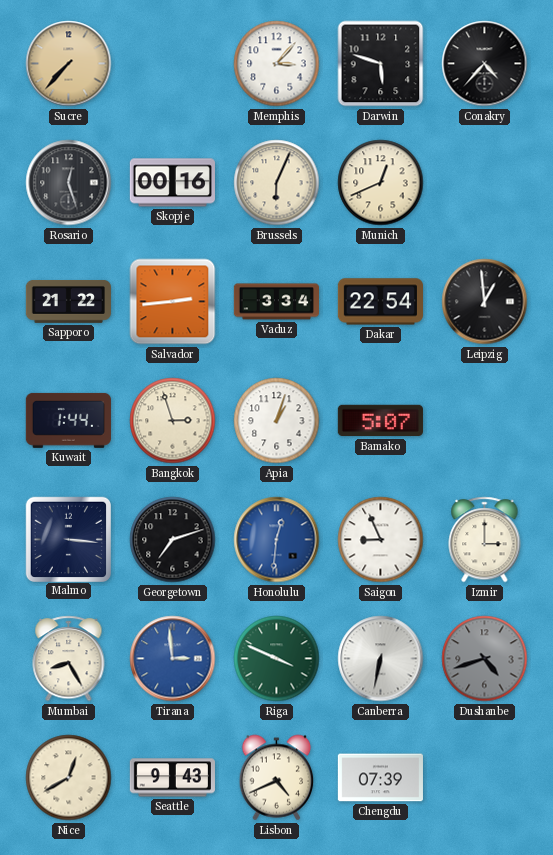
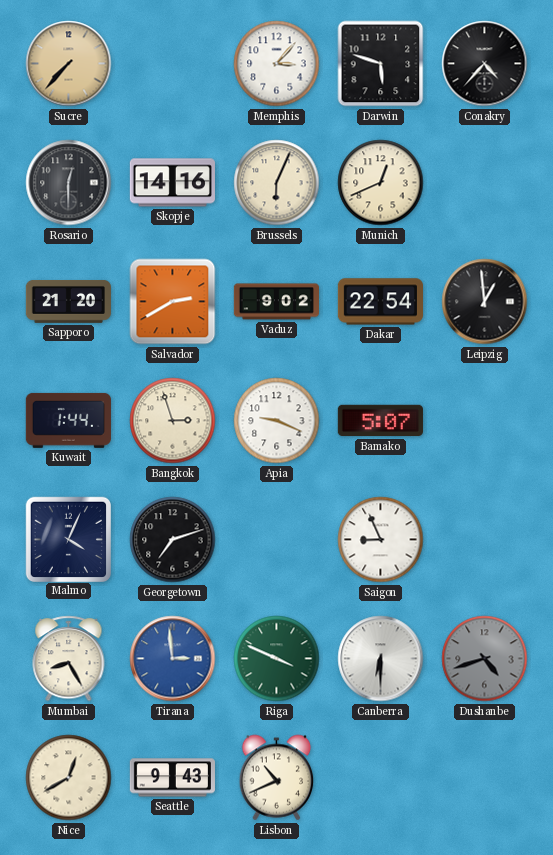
Rosario: 12:27 -> 12:30 (69, 183)
Skopje: 00:16 -> 14:16 (172, 183)
Sapporo: 21:22 -> 21:20 (68, 302)
Salvador: 2:44 -> 2:40 (173, 302)
Vaduz: 3:34 -> 9:02 (276, 302)
Apia: 1:03 -> 9:19 (277, 421)
Malmo: 3:16 -> 4:04 (68, 539)
Honolulu: 12:31 -> none (277, 540)
Izmir: 3:00 -> none (485, 540)
Canberra: 6:32 -> 6:30 (381, 659)
Lisbon: 4:41 -> 10:41 (277, 778)
Chengdu: 07:39 -> none (380, 778)
